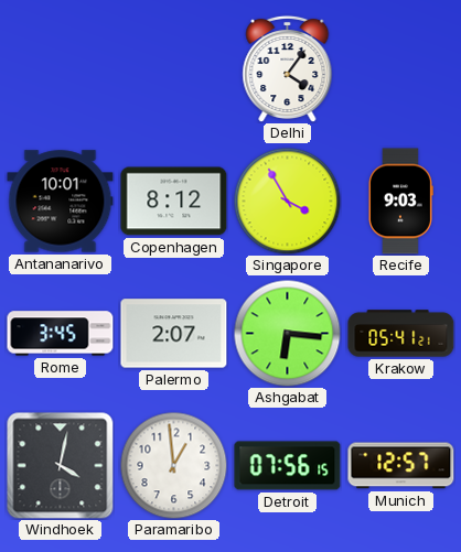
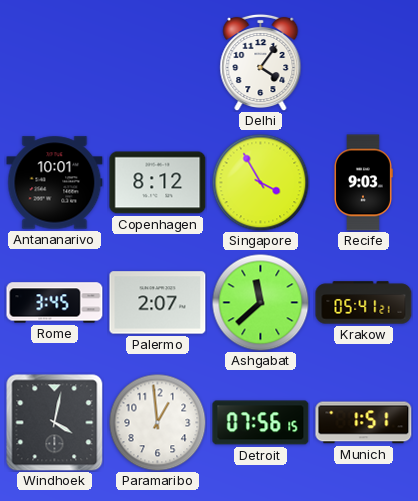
Ashgabat: 6:16 -> 11:38 (260, 302)
Munich: 12:57 -> 1:51 (364, 423)
